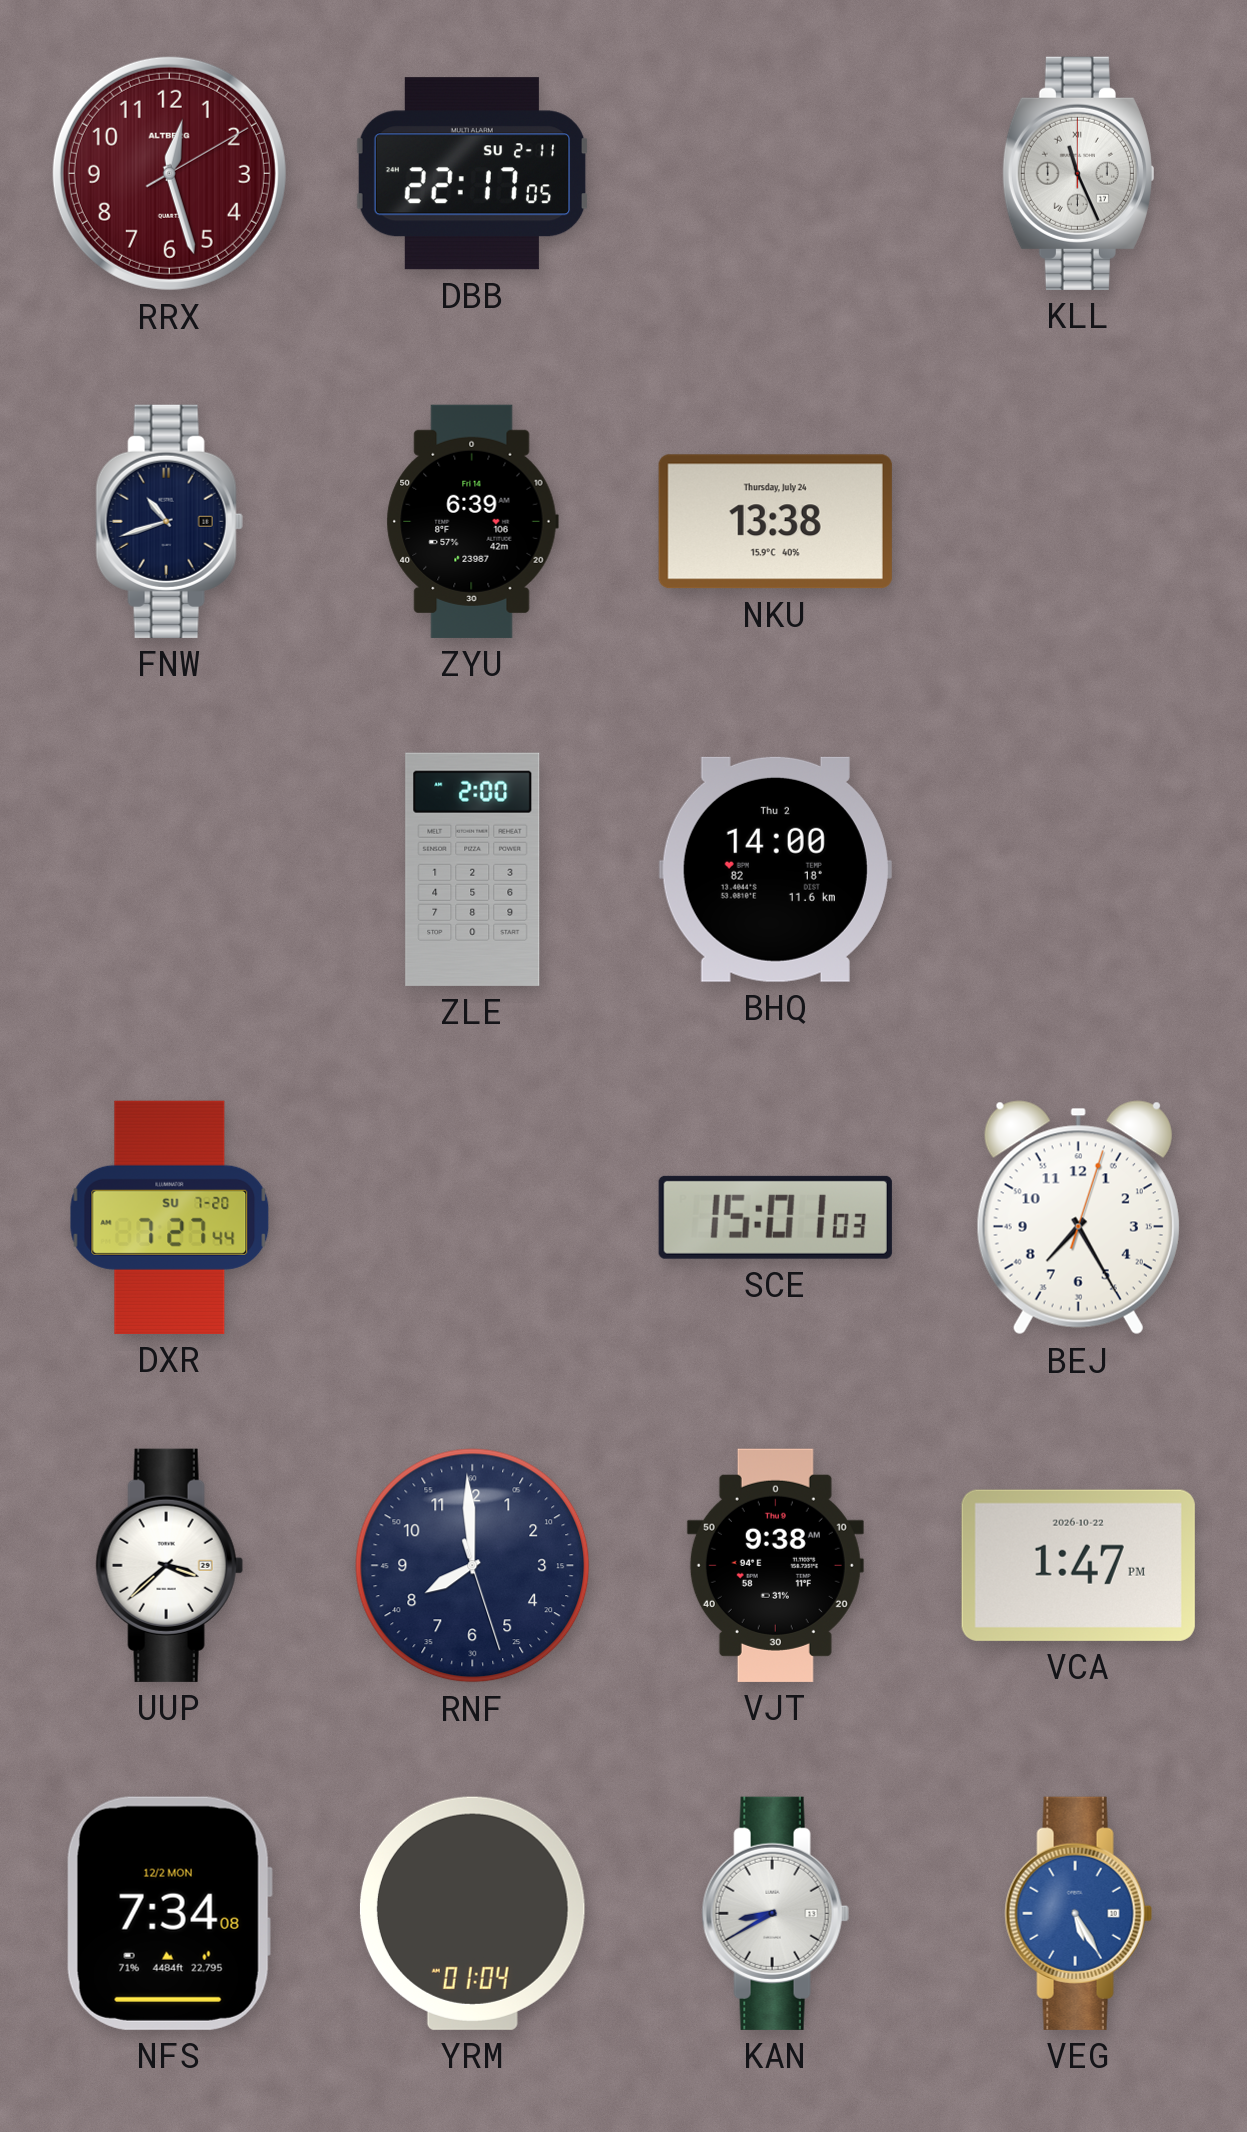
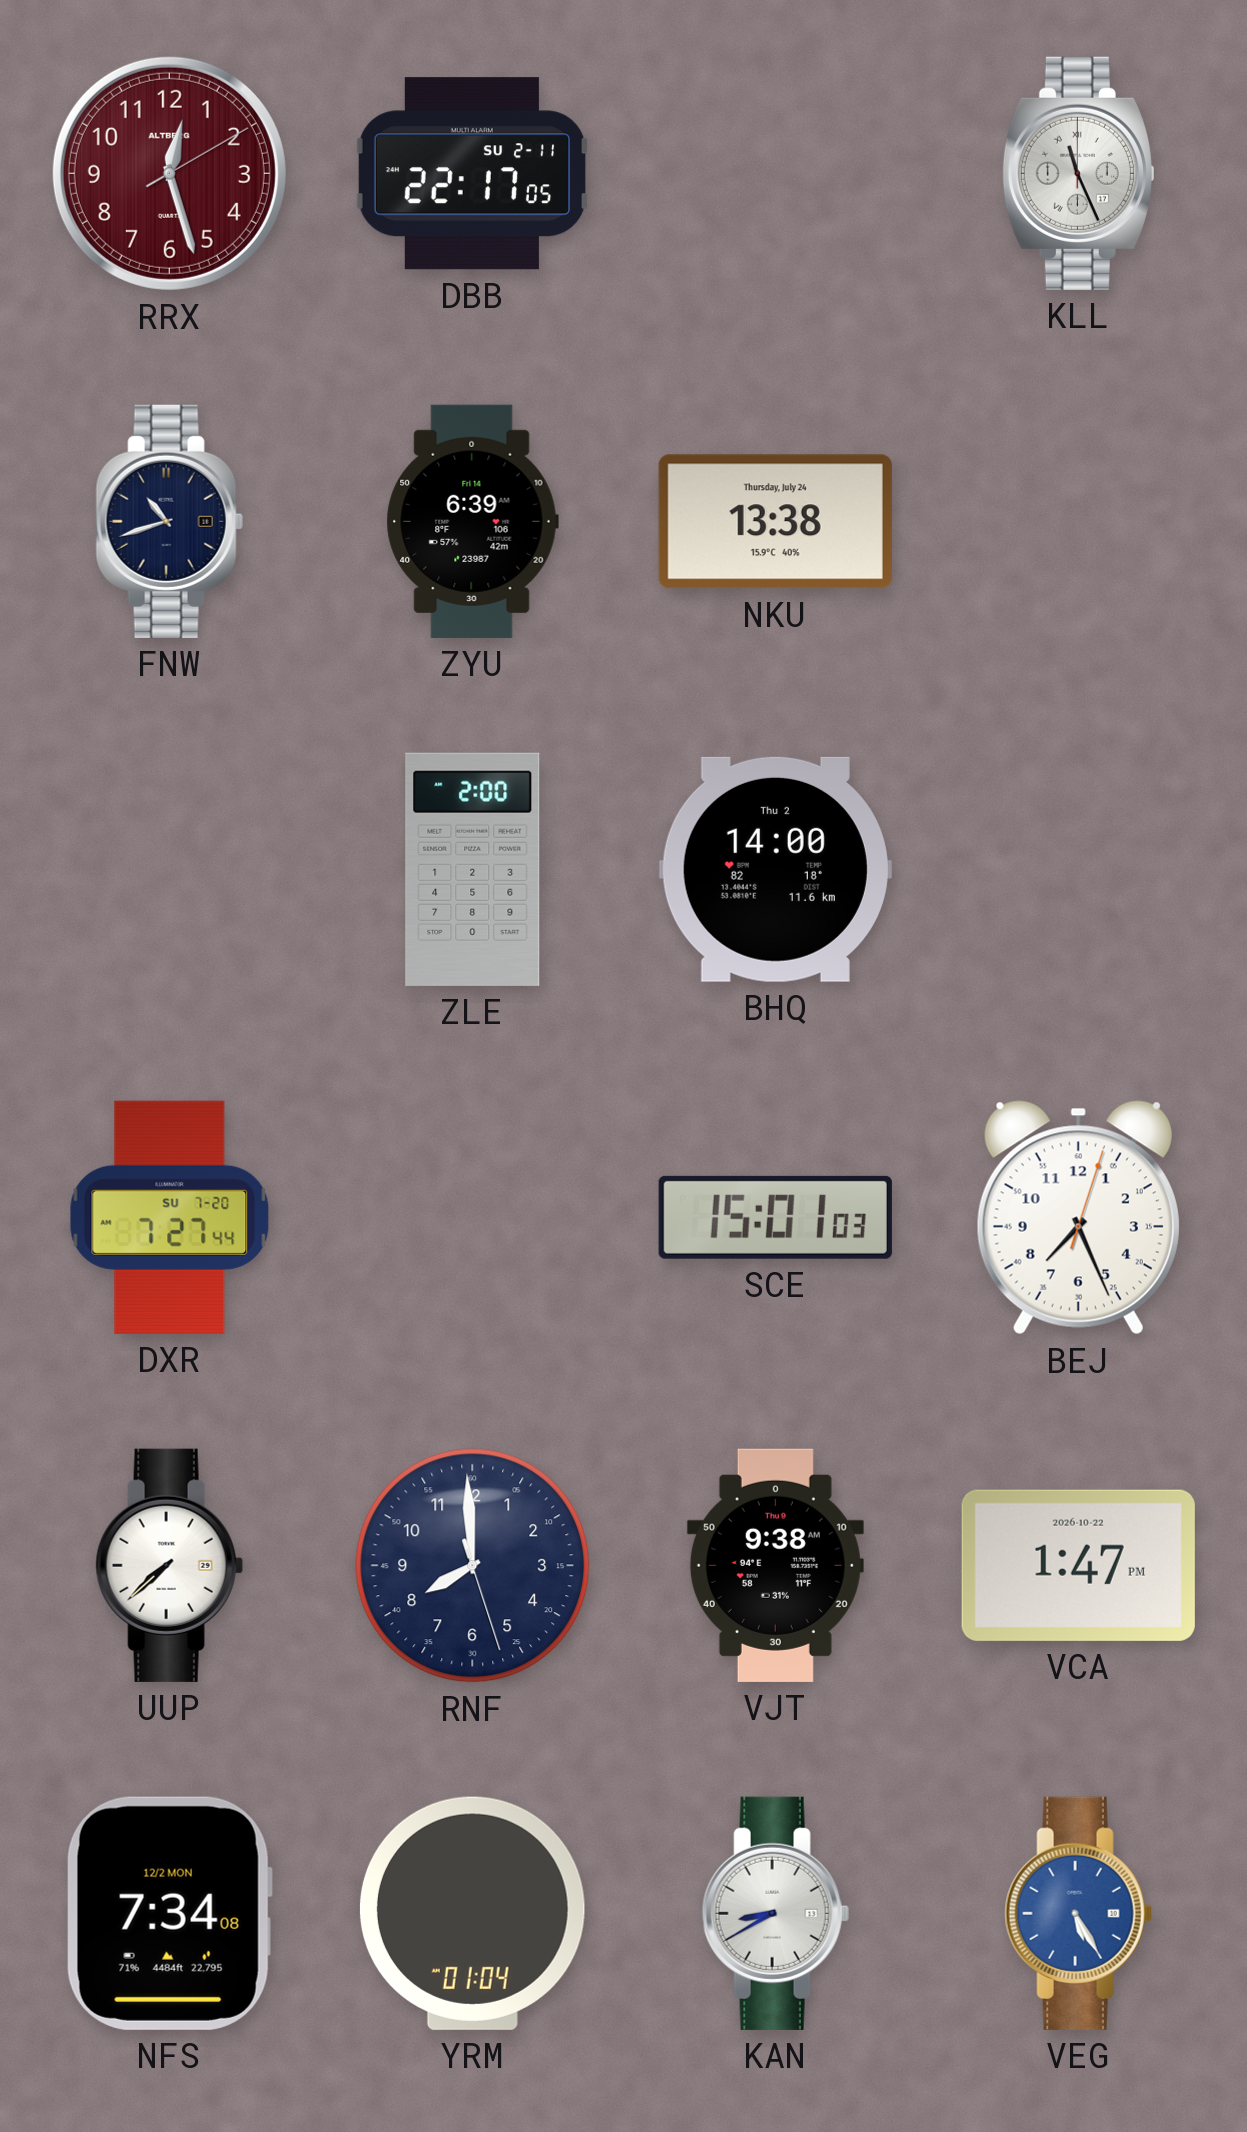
BEJ: 7:25 -> 7:26 (1078, 1218)
UUP: 3:38 -> 7:38 (169, 1565)
